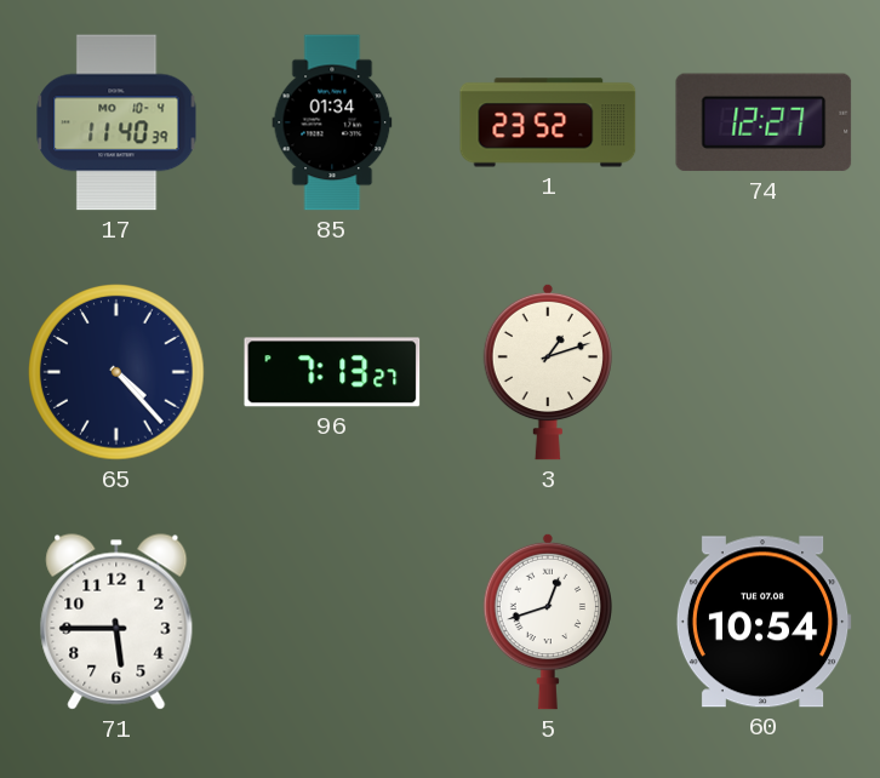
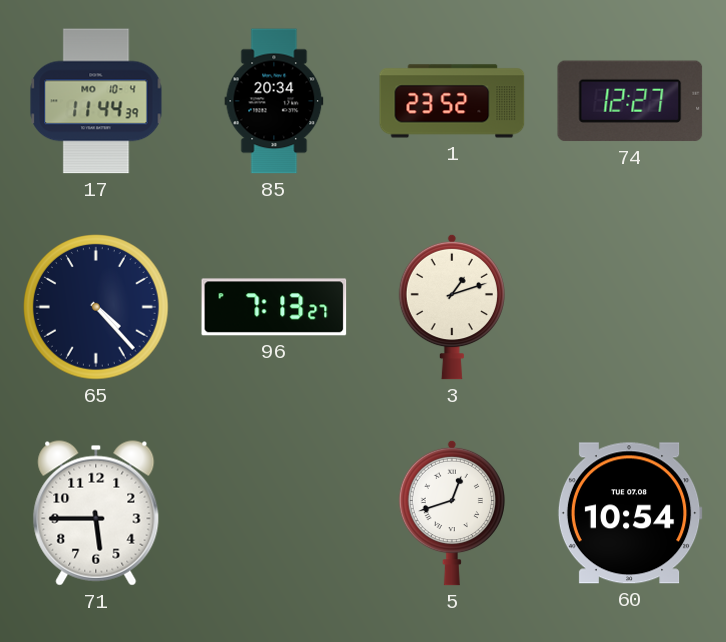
17: 11:40 -> 11:44 (96, 101)
85: 01:34 -> 20:34 (274, 101)
